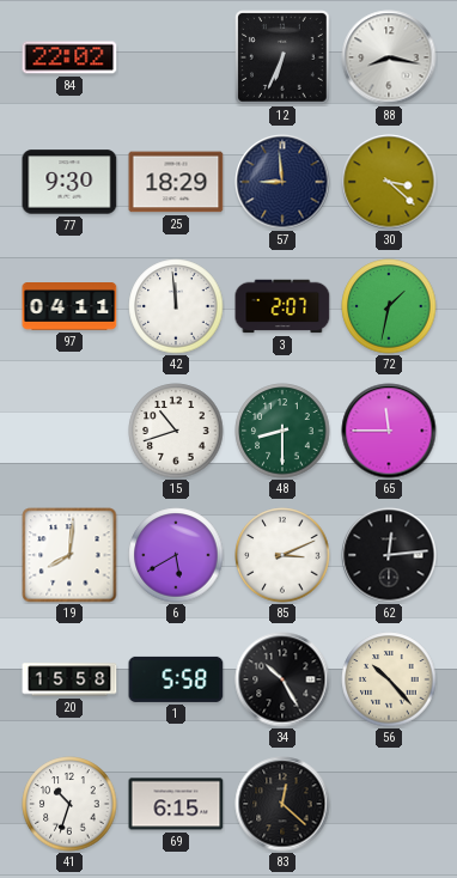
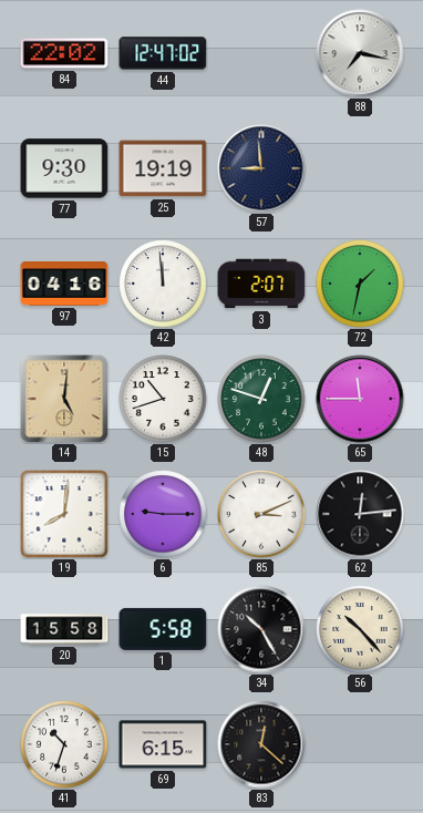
44: none -> 12:47 (163, 53)
12: 6:34 -> none (284, 59)
88: 8:17 -> 7:17 (360, 53)
25: 18:29 -> 19:19 (163, 168)
30: 3:22 -> none (389, 182)
97: 04:11 -> 04:16 (64, 285)
14: none -> 5:01 (64, 399)
48: 8:30 -> 12:48 (261, 399)
6: 5:40 -> 9:15 (163, 514)
